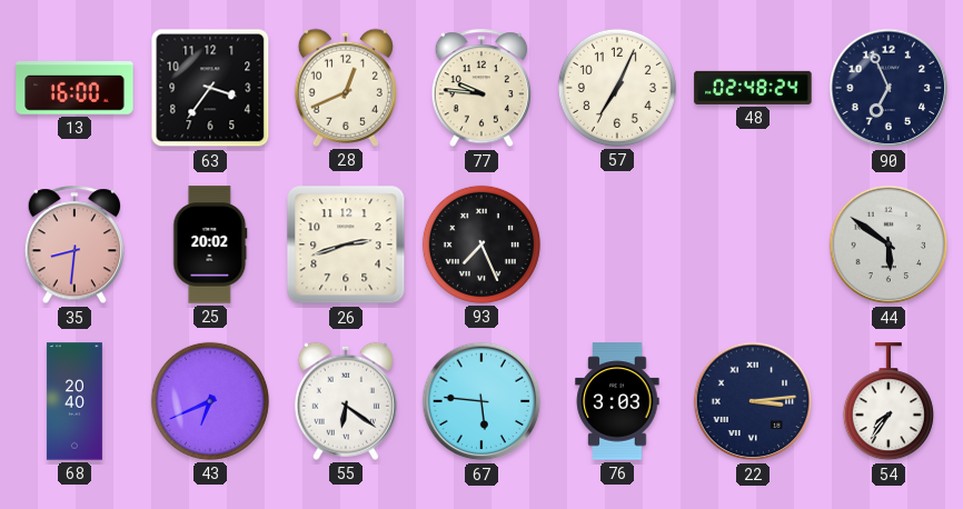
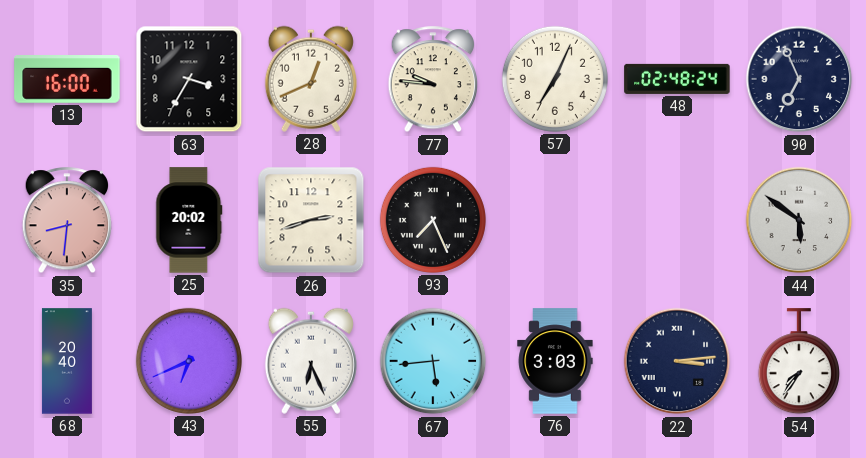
63: 3:36 -> 3:35 (189, 79)
55: 6:21 -> 6:26 (311, 361)
67: 5:46 -> 5:44 (433, 361)
